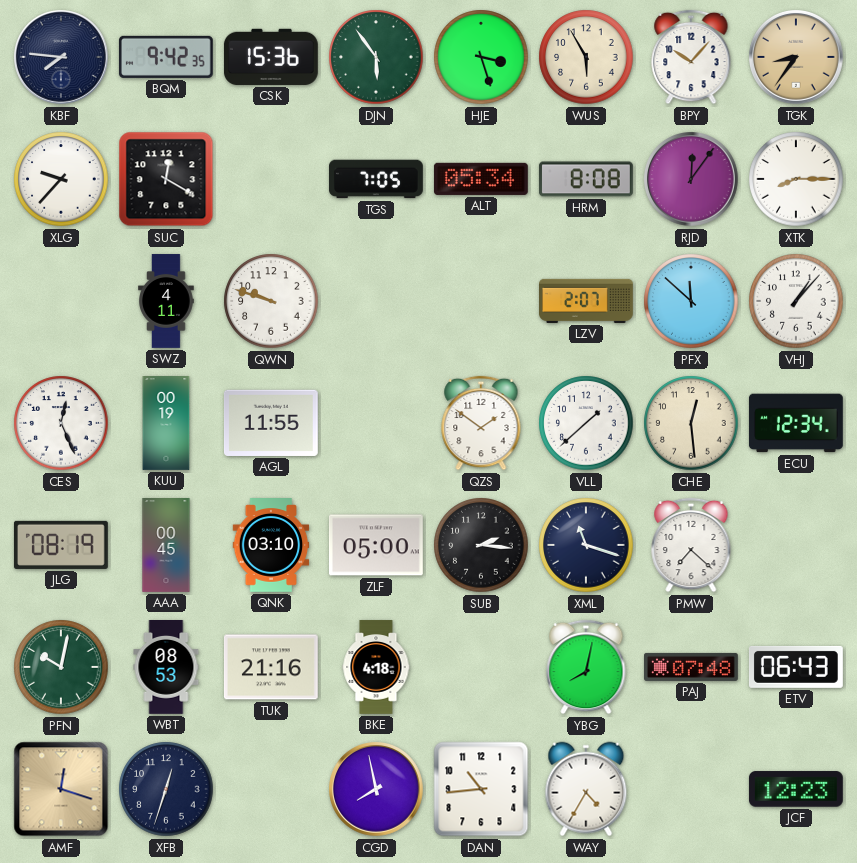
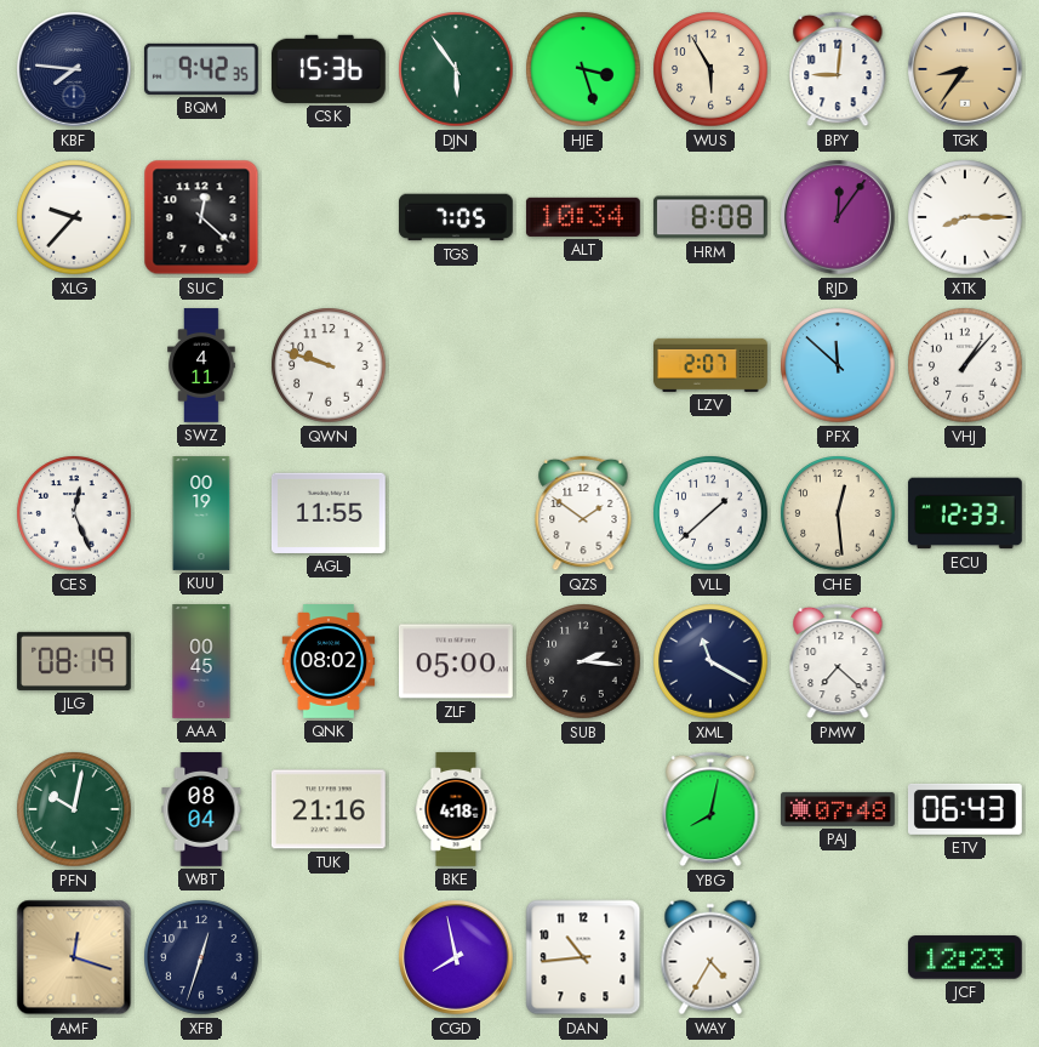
BPY: 10:07 -> 9:01 (838, 69)
SUC: 12:20 -> 12:22 (201, 217)
ALT: 05:34 -> 10:34 (583, 217)
ECU: 12:34 -> 12:33 (965, 513)
QNK: 03:10 -> 08:02 (329, 662)
XML: 11:18 -> 11:20 (710, 661)
WBT: 08:53 -> 08:04 (201, 810)
